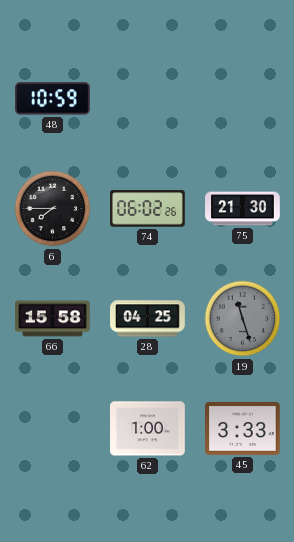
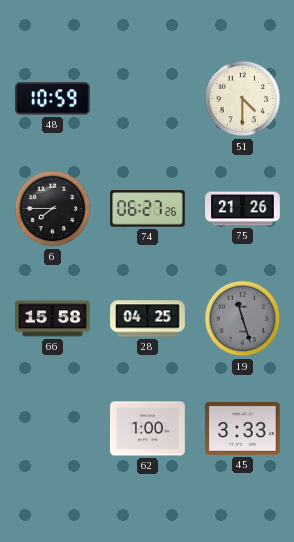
51: none -> 4:30 (243, 99)
74: 06:02 -> 06:27 (148, 209)
75: 21:30 -> 21:26 (243, 209)
